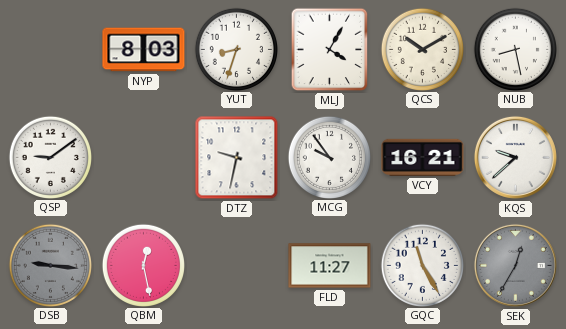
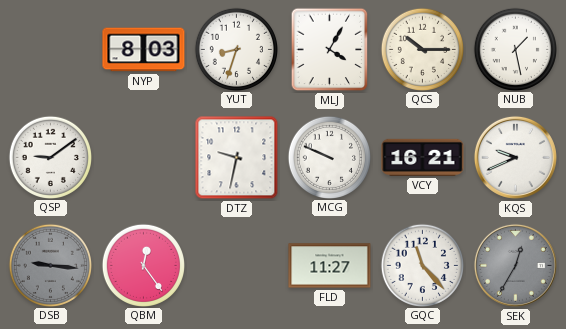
QCS: 10:10 -> 10:15 (422, 49)
NUB: 8:28 -> 1:28 (515, 49)
MCG: 9:54 -> 9:49 (329, 157)
KQS: 9:38 -> 9:41 (515, 157)
QBM: 12:28 -> 12:24 (143, 265)
GQC: 11:25 -> 11:23 (422, 265)
